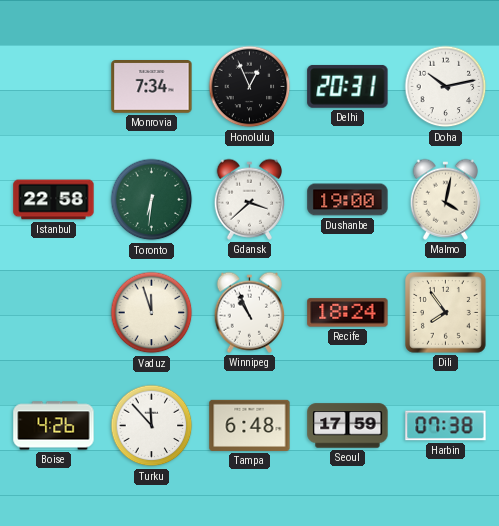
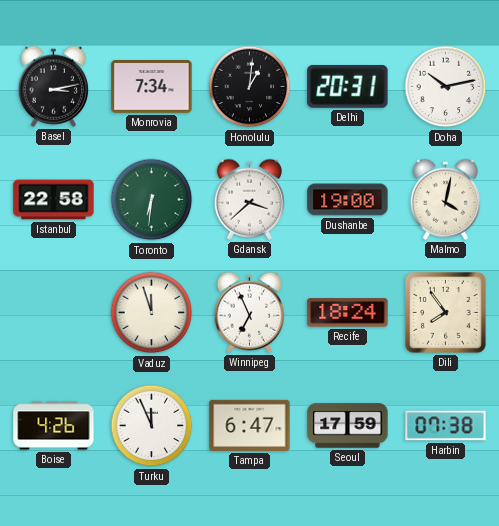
Basel: none -> 3:13 (54, 86)
Honolulu: 12:56 -> 1:01 (250, 87)
Winnipeg: 10:56 -> 6:56 (250, 312)
Turku: 11:53 -> 11:56 (152, 426)
Tampa: 6:48 -> 6:47 (250, 425)
